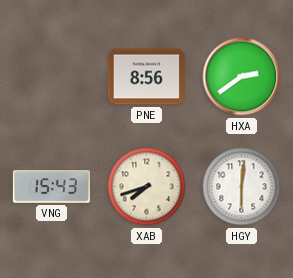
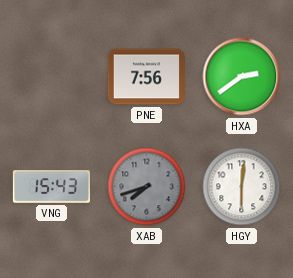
PNE: 8:56 -> 7:56 (146, 77)
XAB dial: cream -> grey (147, 187)
